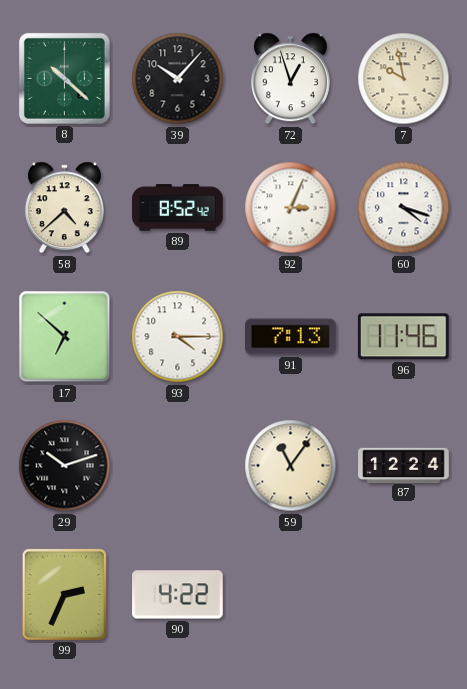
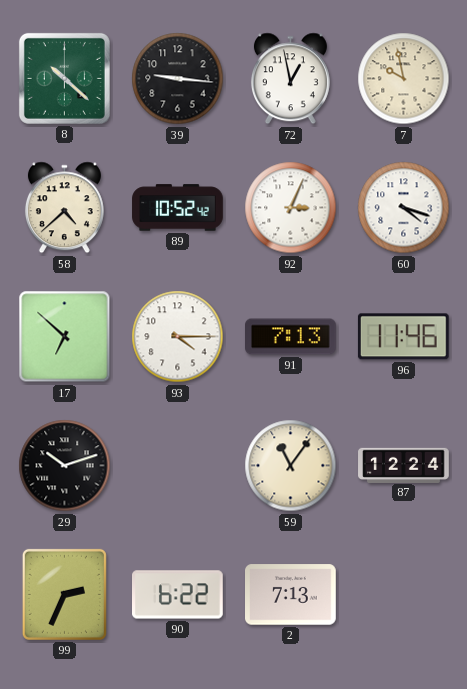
39: 10:07 -> 9:16 (178, 79)
72: 12:57 -> 12:58 (290, 79)
89: 8:52 -> 10:52 (178, 208)
90: 4:22 -> 6:22 (178, 595)
2: none -> 7:13 (291, 595)
